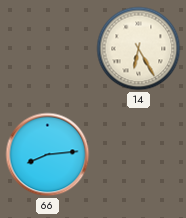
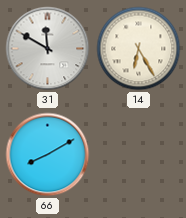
31: none -> 11:50 (48, 49)
66: 8:14 -> 8:10 (48, 155)
